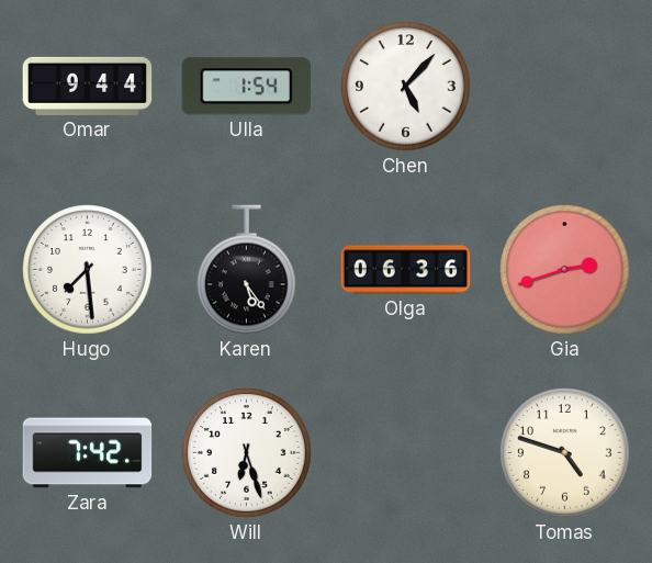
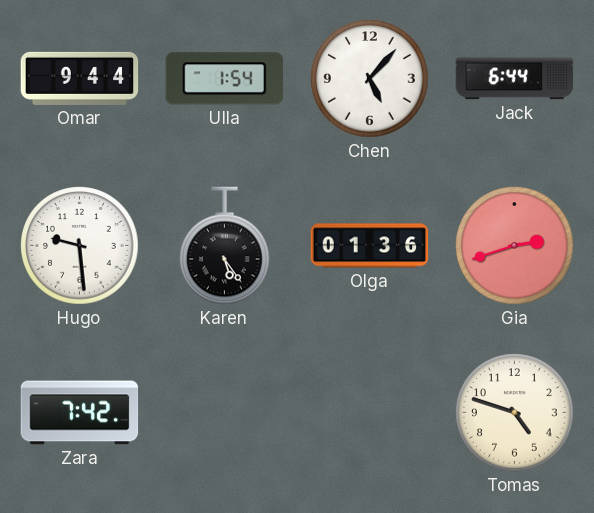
Jack: none -> 6:44 (515, 79)
Hugo: 7:29 -> 9:29 (80, 246)
Olga: 06:36 -> 01:36 (370, 246)
Will: 6:27 -> none (247, 453)
